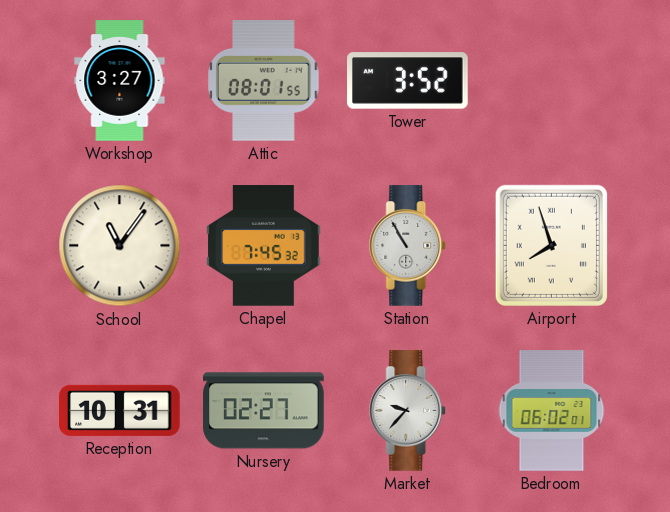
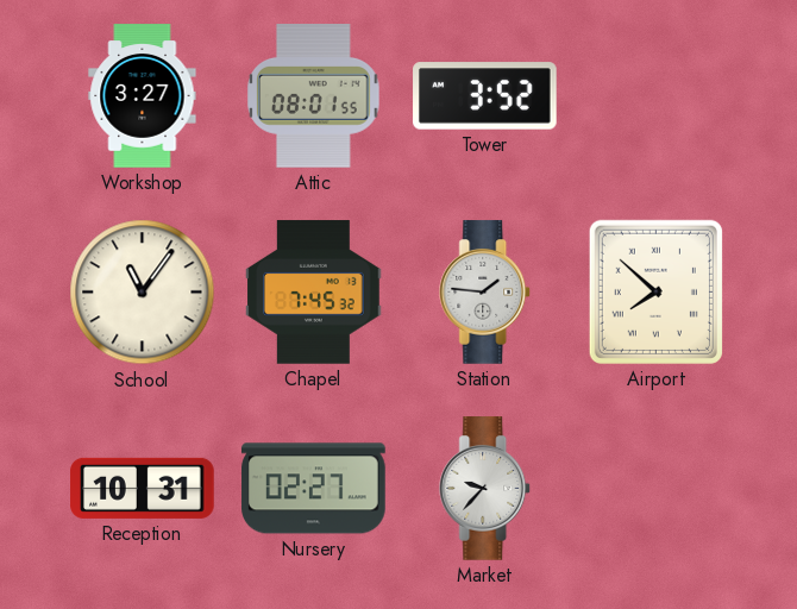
Station: 10:55 -> 1:46 (485, 293)
Airport: 7:57 -> 7:52 (655, 291)
Bedroom: 06:02 -> none (552, 411)
